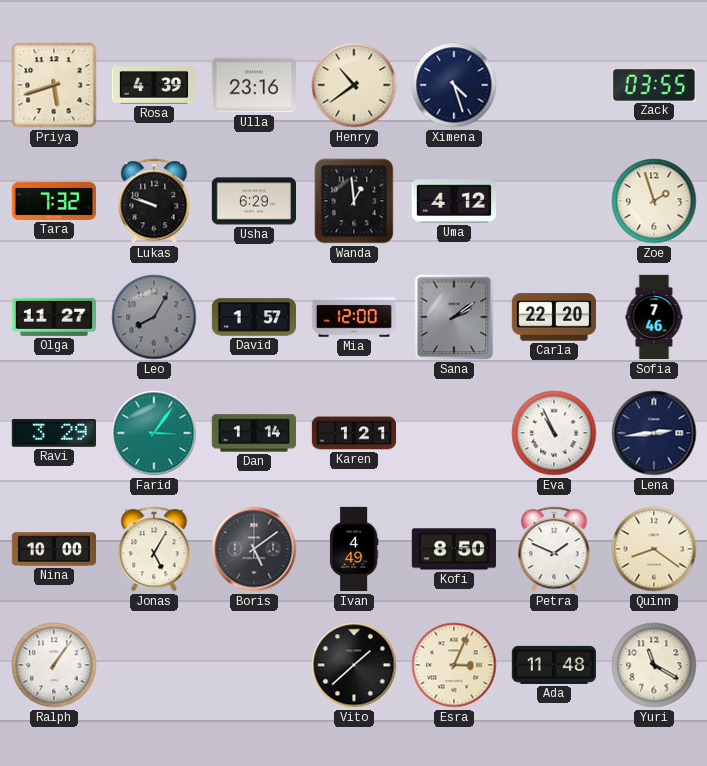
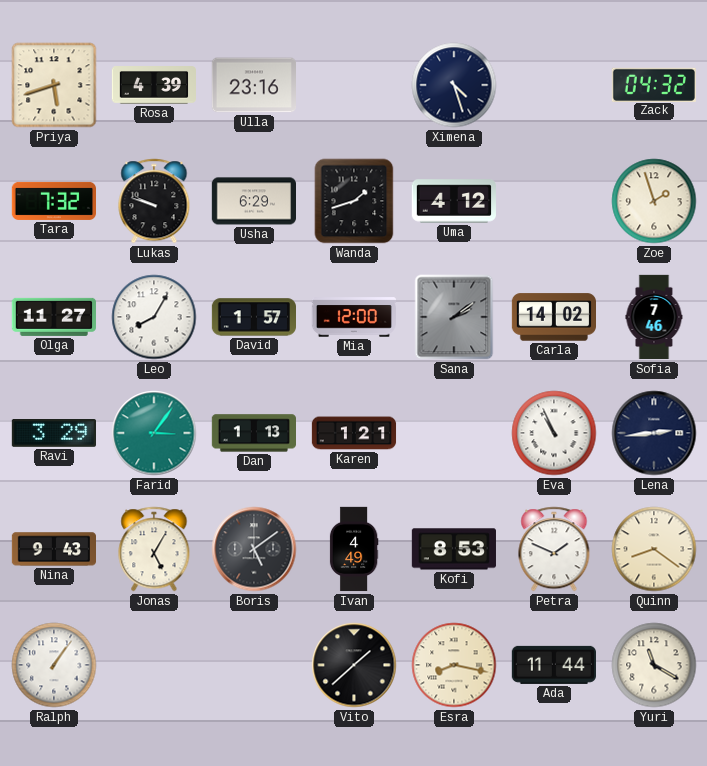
Henry: 10:39 -> none (354, 85)
Zack: 03:55 -> 04:32 (654, 84)
Wanda: 12:59 -> 1:42 (354, 201)
Leo dial: grey -> white (154, 317)
Carla: 22:20 -> 14:02 (553, 317)
Dan: 1:14 -> 1:13 (253, 433)
Nina: 10:00 -> 9:43 (53, 549)
Kofi: 8:50 -> 8:53 (454, 549)
Esra: 3:04 -> 8:17 (454, 665)
Ada: 11:48 -> 11:44 (553, 665)
